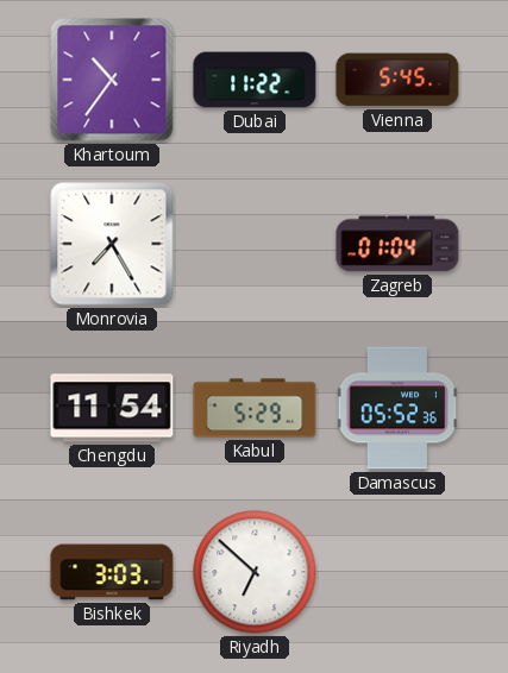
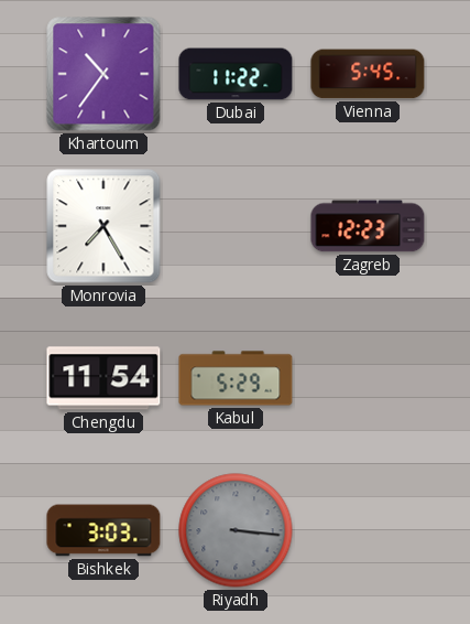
Zagreb: 01:04 -> 12:23 (368, 226)
Damascus: 05:52 -> none (397, 408)
Riyadh: 6:52 -> 3:16 (236, 530)
Riyadh dial: white -> grey (236, 530)
